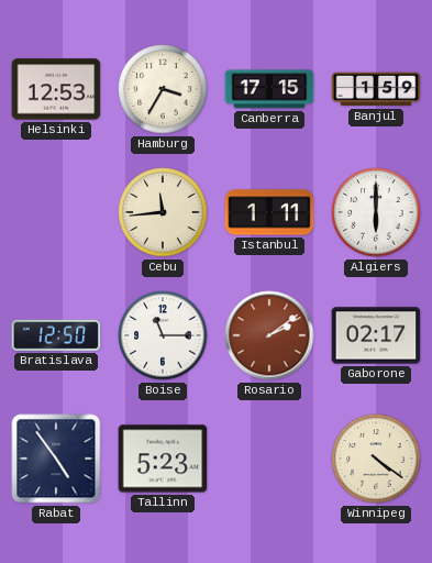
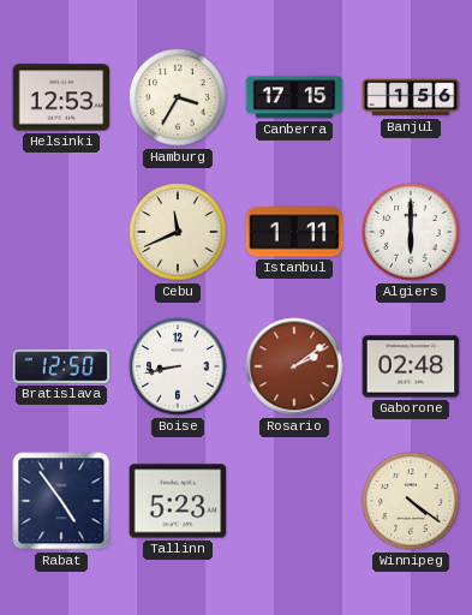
Banjul: 1:59 -> 1:56 (411, 97)
Cebu: 11:44 -> 11:41 (178, 232)
Boise: 11:15 -> 8:43 (178, 366)
Gaborone: 02:17 -> 02:48 (411, 366)
